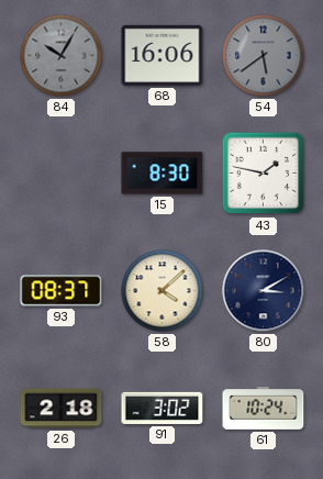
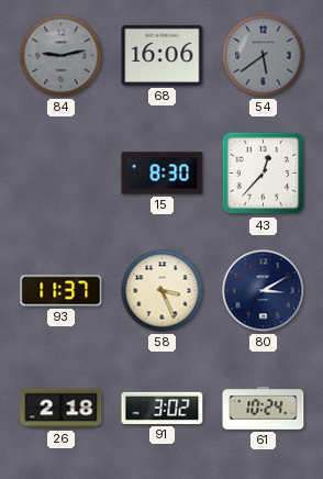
84: 10:05 -> 9:13 (62, 56)
43: 1:47 -> 12:37 (264, 174)
93: 08:37 -> 11:37 (62, 291)
58: 4:08 -> 3:26 (163, 291)
